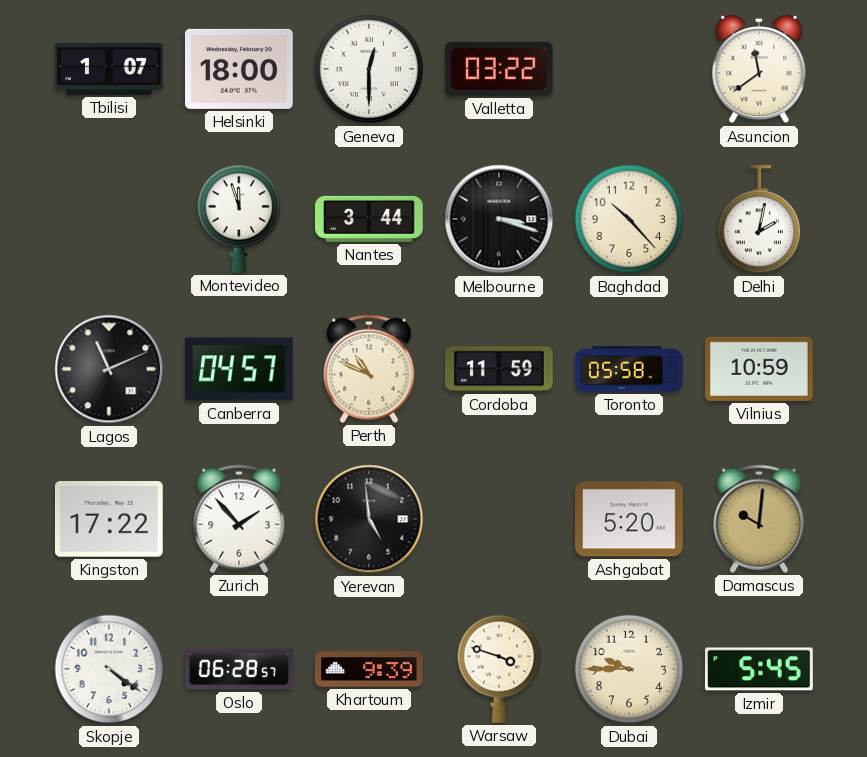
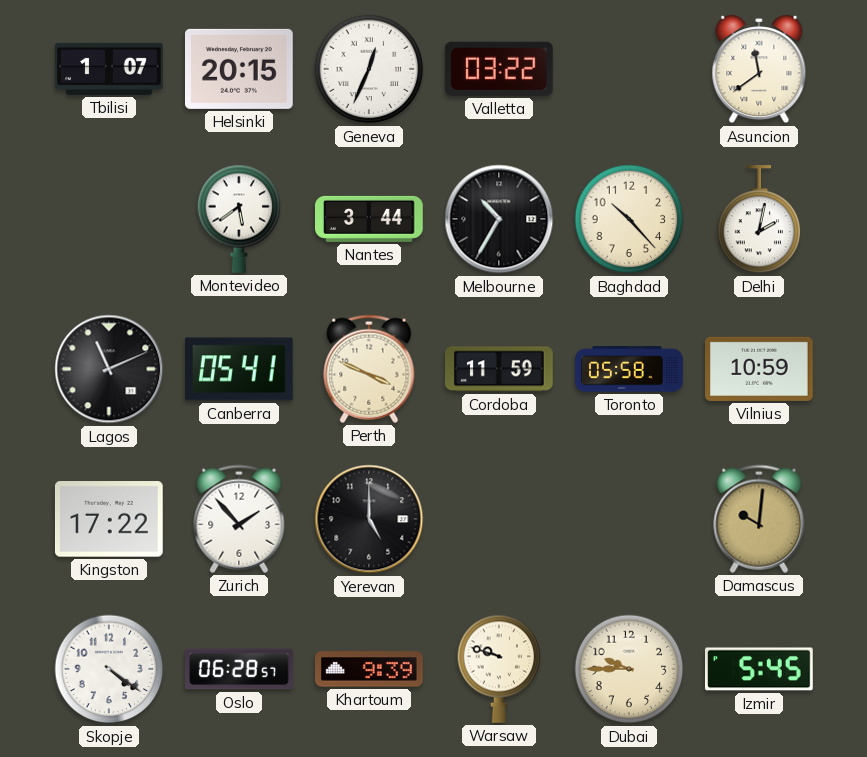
Helsinki: 18:00 -> 20:15 (240, 69)
Geneva: 12:30 -> 12:34 (369, 69)
Montevideo: 11:57 -> 5:39 (239, 219)
Melbourne: 3:18 -> 10:35 (499, 219)
Canberra: 04:57 -> 05:41 (240, 369)
Perth: 10:49 -> 3:49 (369, 369)
Yerevan: 4:59 -> 5:00 (369, 519)
Ashgabat: 5:20 -> none (630, 519)
Warsaw: 3:48 -> 9:48 (499, 669)
